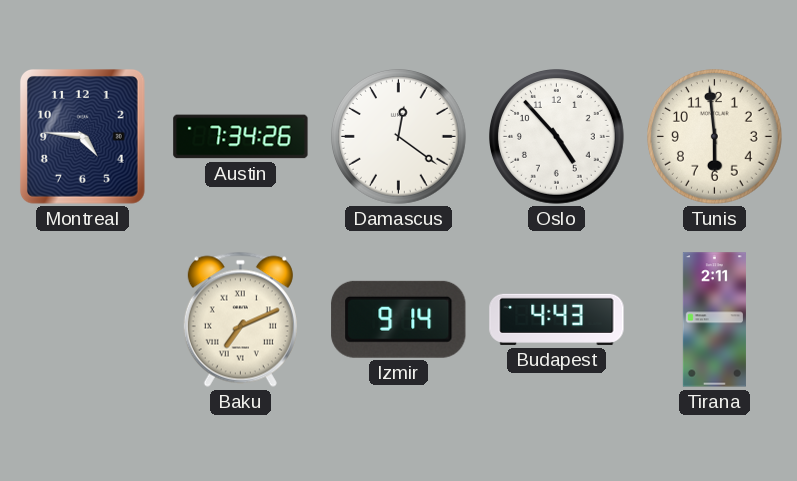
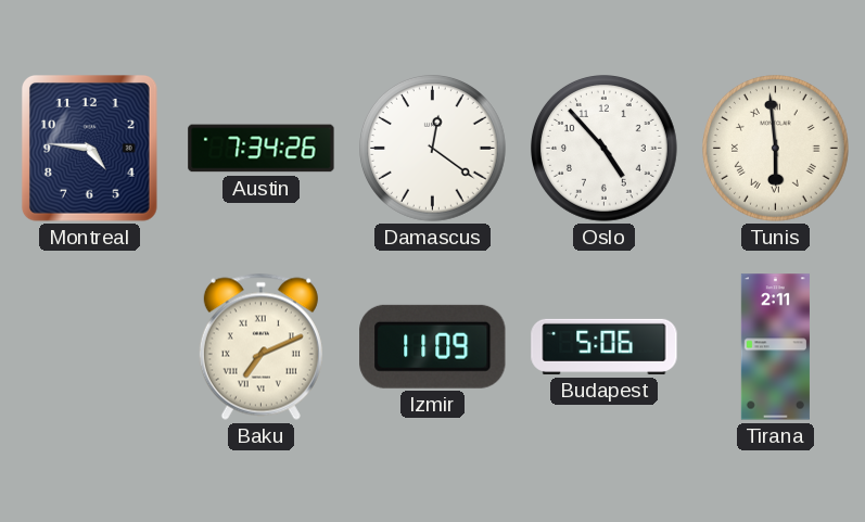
Tunis numerals: Arabic -> Roman (776, 149)
Izmir: 9:14 -> 11:09 (433, 346)
Budapest: 4:43 -> 5:06 (605, 346)
